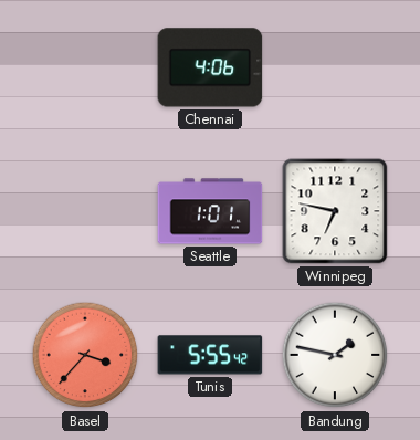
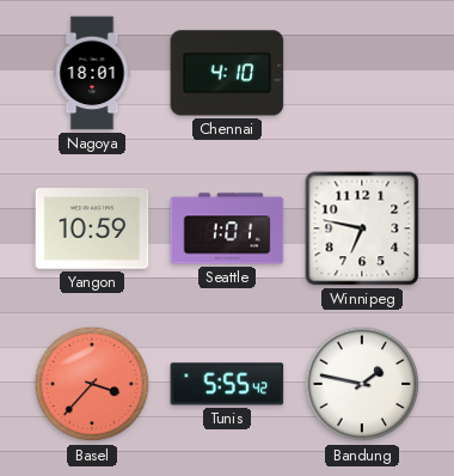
Nagoya: none -> 18:01 (92, 73)
Chennai: 4:06 -> 4:10 (227, 73)
Yangon: none -> 10:59 (92, 228)
